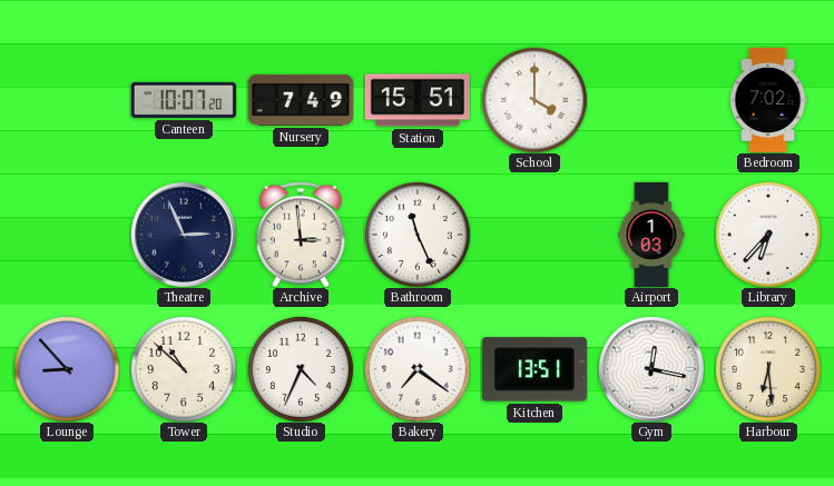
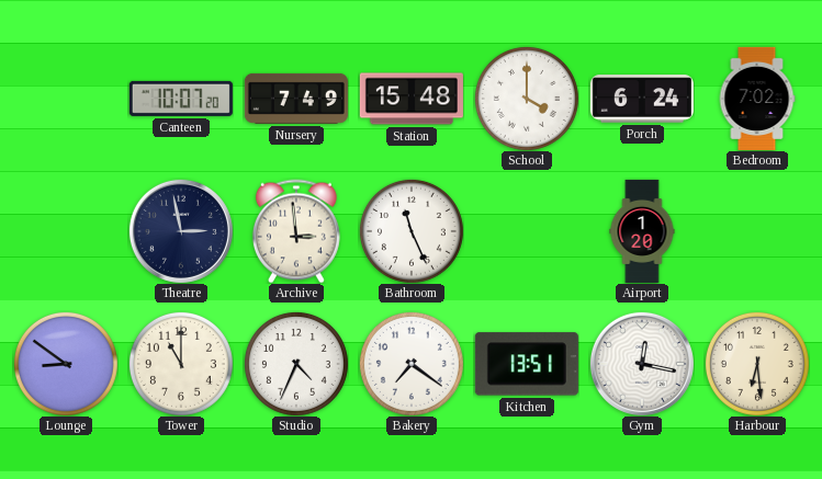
Station: 15:51 -> 15:48 (412, 99)
Porch: none -> 6:24 (642, 99)
Theatre: 2:56 -> 2:58 (181, 231)
Airport: 1:03 -> 1:20 (642, 231)
Library: 6:37 -> none (768, 235)
Lounge: 8:53 -> 8:51 (66, 364)
Tower: 10:52 -> 11:00 (181, 364)
